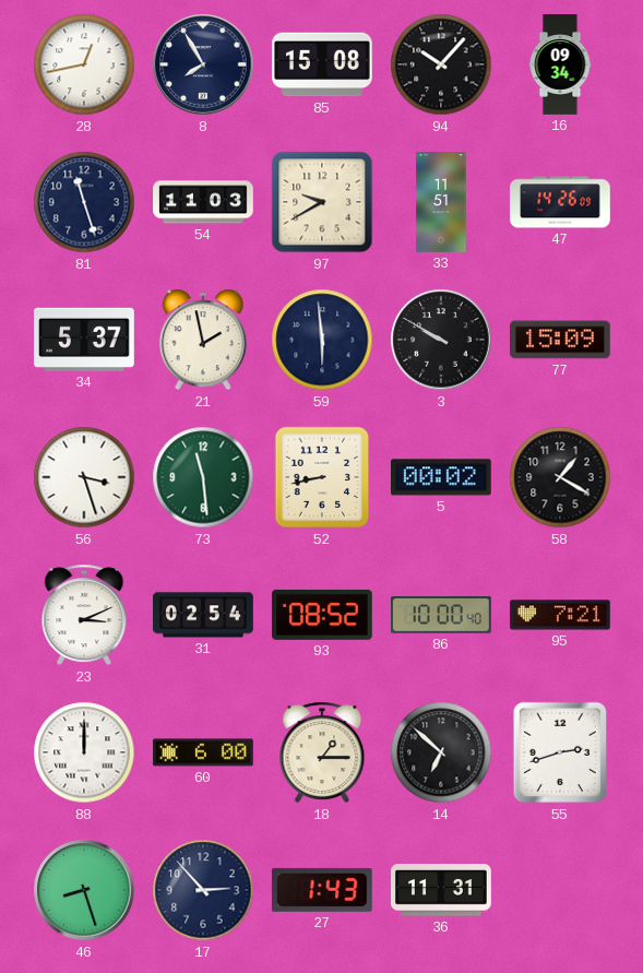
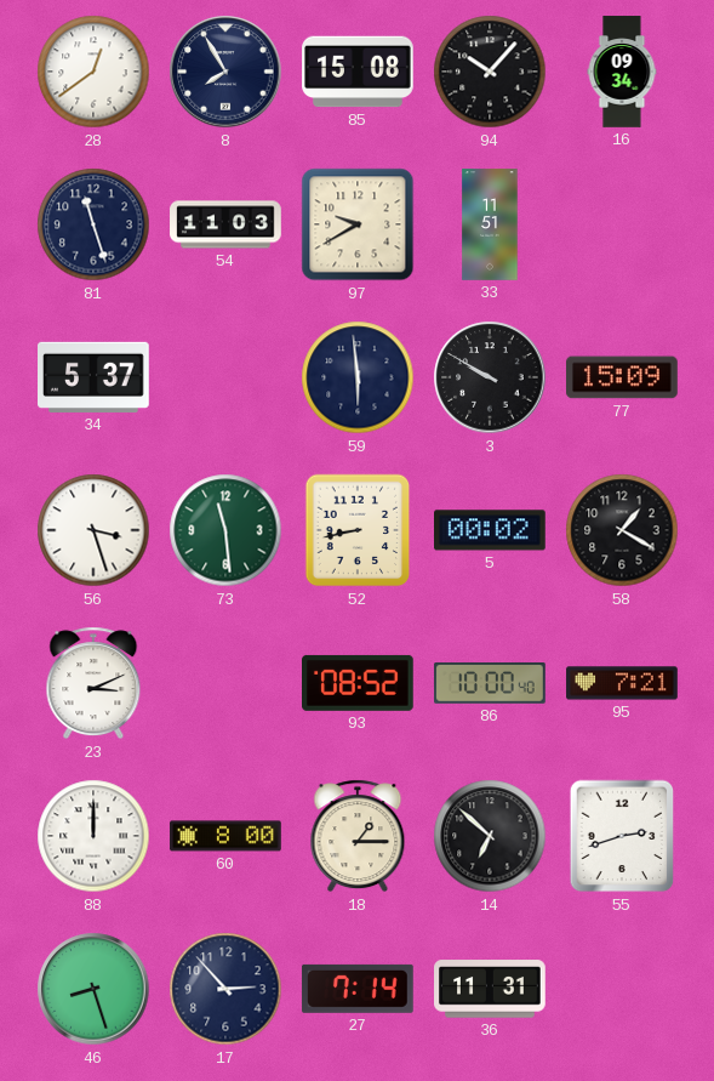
28: 12:43 -> 12:39 (93, 72)
47: 14:26 -> none (560, 202)
21: 1:58 -> none (203, 340)
31: 02:54 -> none (203, 615)
60: 6:00 -> 8:00 (225, 836)
27: 1:43 -> 7:14 (358, 989)
